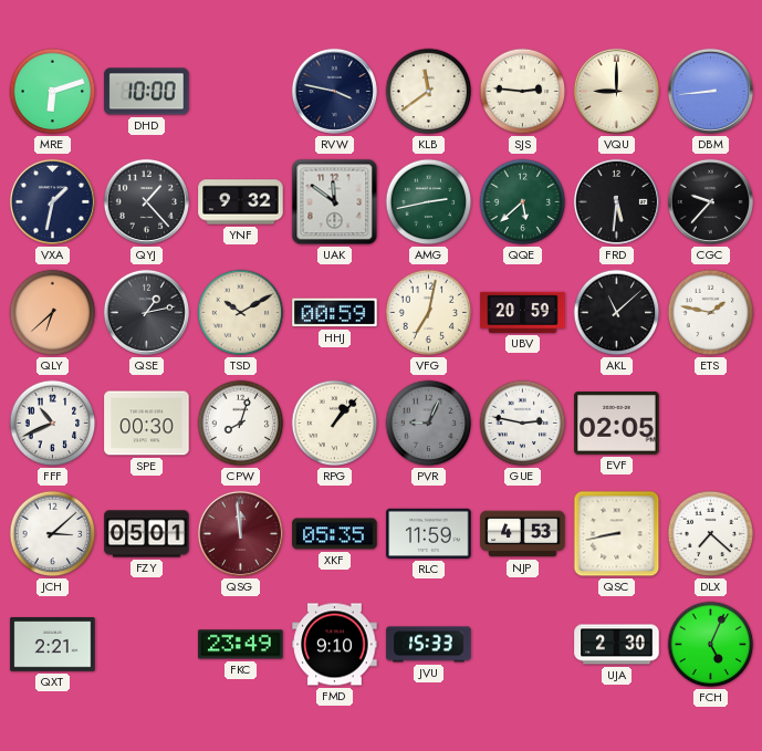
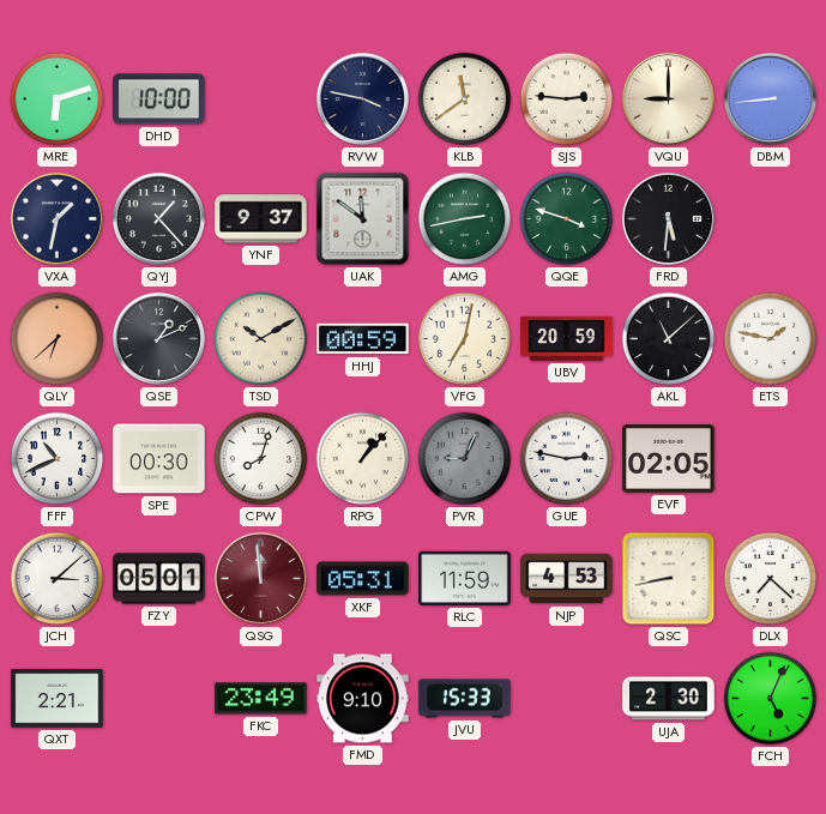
YNF: 9:32 -> 9:37 (261, 219)
QQE: 5:38 -> 3:48 (567, 219)
CGC: 9:37 -> none (710, 201)
QSE: 1:13 -> 1:11 (158, 338)
XKF: 05:35 -> 05:31 (363, 579)
